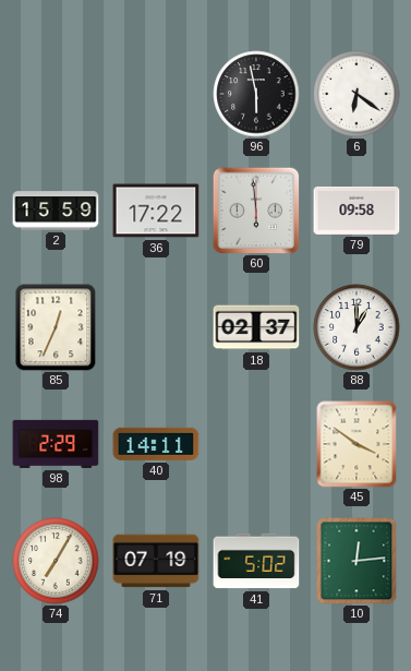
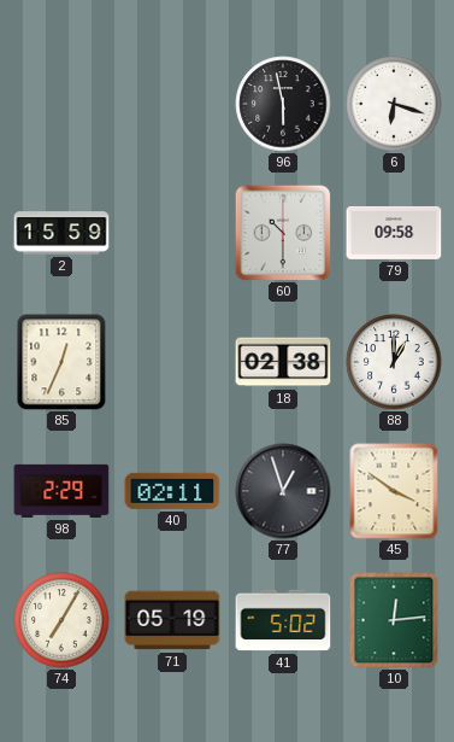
6: 6:21 -> 6:18 (394, 104)
36: 17:22 -> none (156, 211)
60: 5:59 -> 10:30 (283, 233)
18: 02:37 -> 02:38 (283, 362)
40: 14:11 -> 02:11 (172, 491)
77: none -> 12:57 (283, 491)
71: 07:19 -> 05:19 (172, 620)
